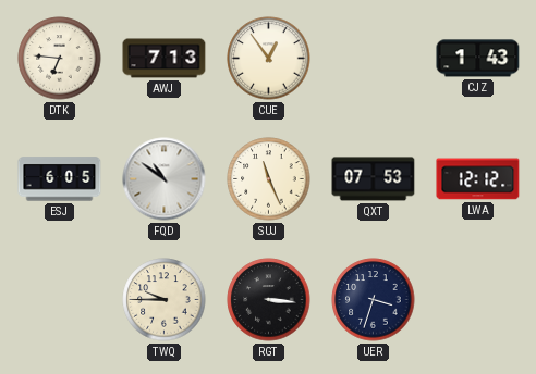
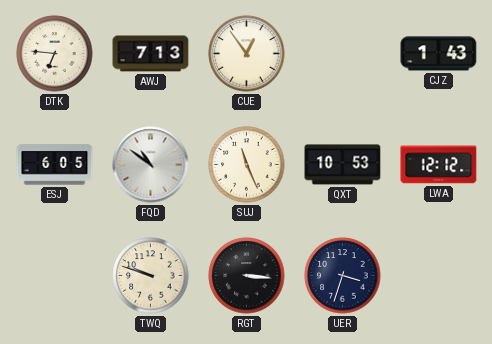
QXT: 07:53 -> 10:53 (343, 165)
TWQ: 9:45 -> 9:48 (151, 276)
